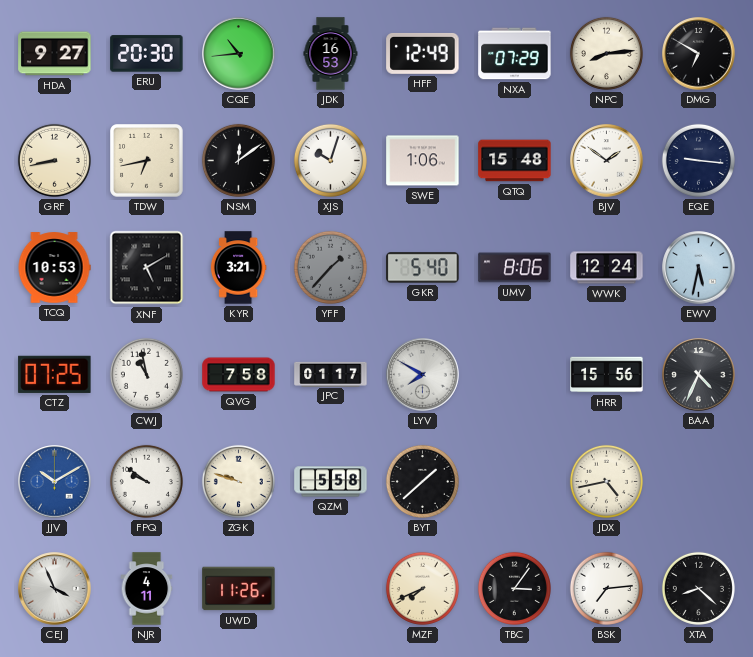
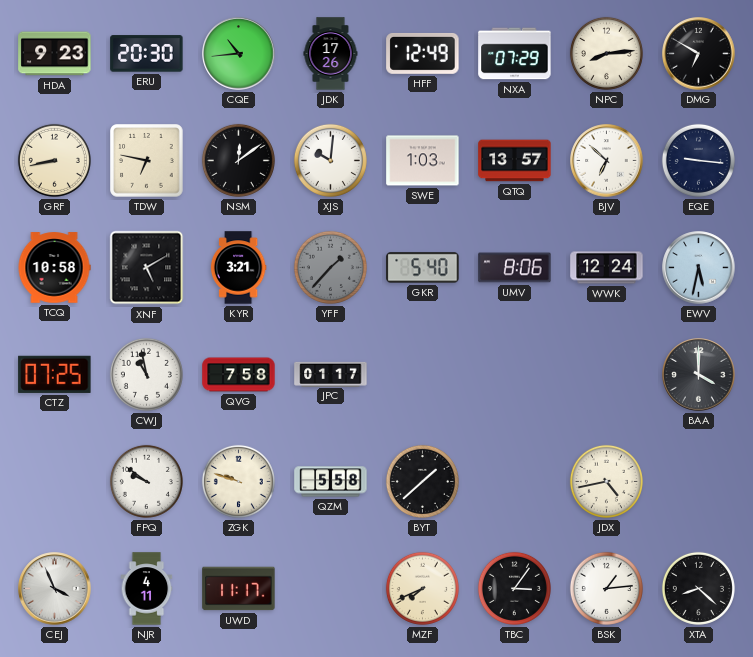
HDA: 9:27 -> 9:23 (55, 54)
JDK: 16:53 -> 17:26 (331, 54)
TDW: 6:43 -> 6:47 (147, 161)
XJS: 10:03 -> 10:01 (330, 160)
SWE: 1:06 -> 1:03 (423, 161)
QTQ: 15:48 -> 13:57 (515, 161)
BJV: 1:51 -> 6:52 (607, 161)
TCQ: 10:53 -> 10:58 (54, 268)
LYV: 7:50 -> none (423, 375)
HRR: 15:56 -> none (607, 375)
BAA: 4:34 -> 4:00 (699, 375)
JJV: 10:10 -> none (55, 482)
UWD: 11:26 -> 11:17 (239, 589)
BSK: 7:14 -> 1:14 (606, 588)
